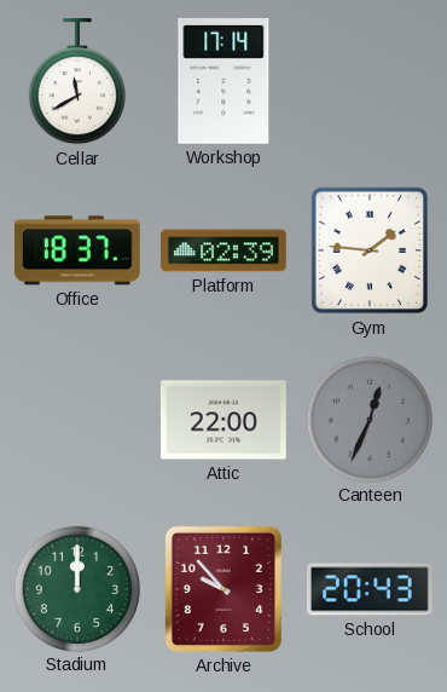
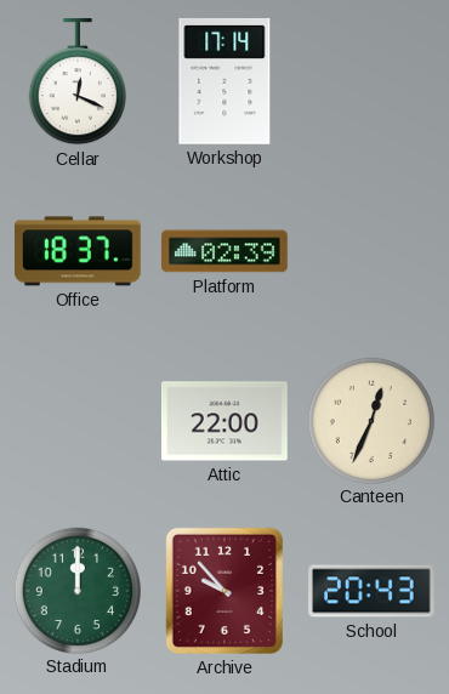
Cellar: 11:40 -> 12:19 (78, 83)
Gym: 1:46 -> none (368, 250)
Canteen dial: grey -> cream (370, 420)
